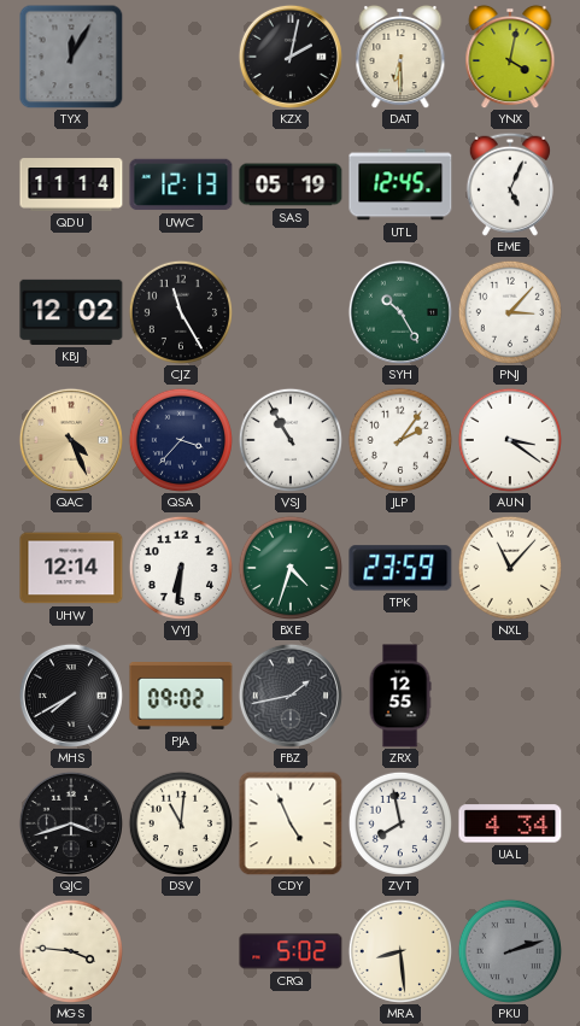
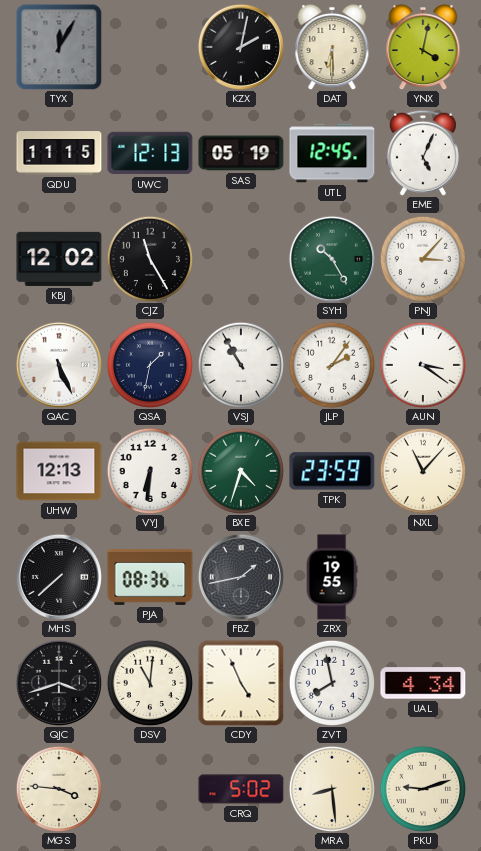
QDU: 11:14 -> 11:15 (59, 153)
QAC: 4:26 -> 5:26 (59, 365)
QAC dial: champagne -> white (59, 365)
QSA: 3:37 -> 1:32 (149, 364)
UHW: 12:14 -> 12:13 (59, 471)
MHS: 7:40 -> 7:38 (59, 577)
PJA: 09:02 -> 08:36 (150, 578)
ZRX: 12:55 -> 19:55 (332, 577)
PKU: 2:12 -> 9:12 (422, 788)
PKU dial: grey -> cream (422, 788)
